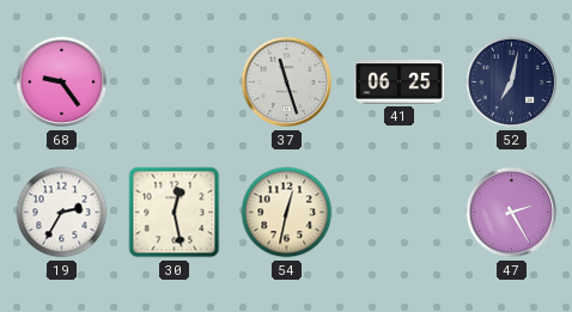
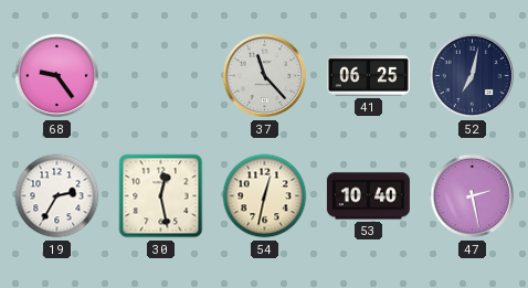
37: 11:27 -> 11:23 (265, 76)
53: none -> 10:40 (368, 196)
47: 2:25 -> 2:28 (473, 196)
